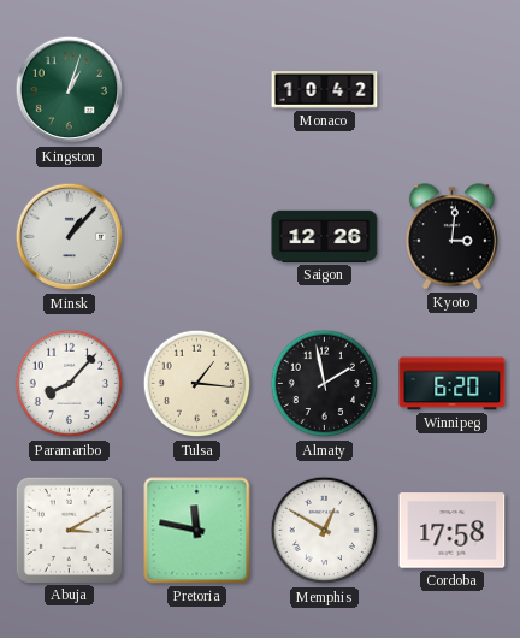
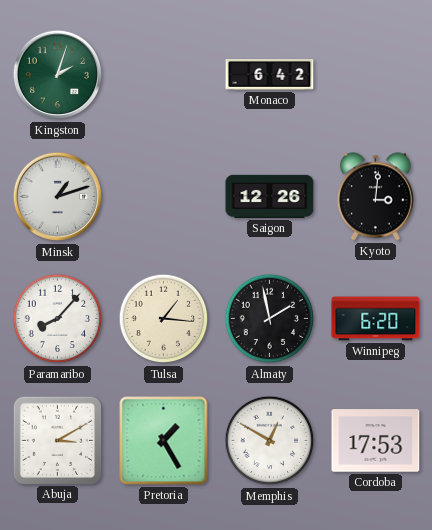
Kingston: 1:03 -> 2:03 (58, 75)
Monaco: 10:42 -> 6:42 (270, 75)
Minsk: 1:07 -> 1:12 (58, 197)
Pretoria: 11:47 -> 1:25 (164, 441)
Cordoba: 17:58 -> 17:53 (376, 441)
